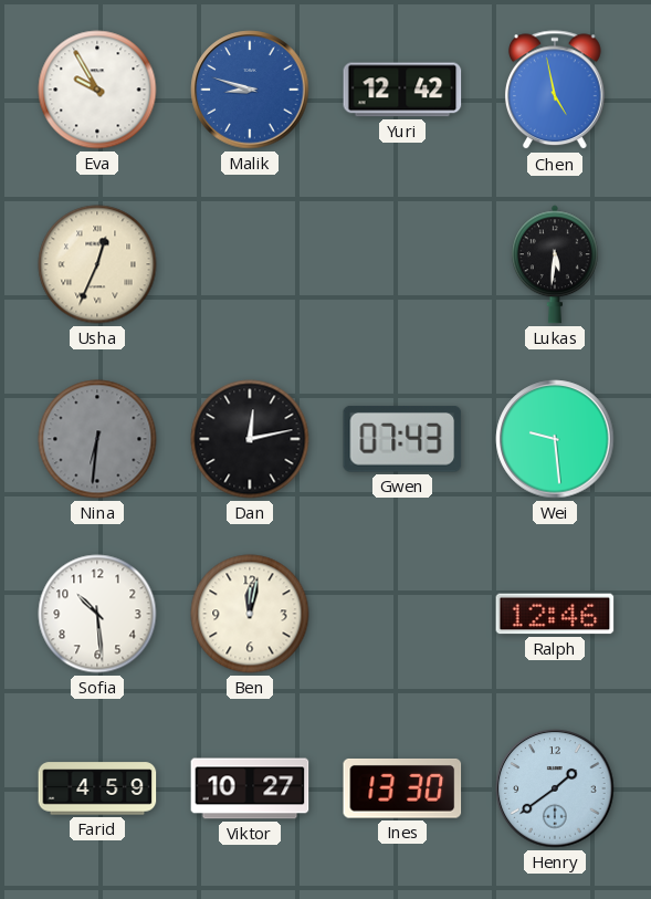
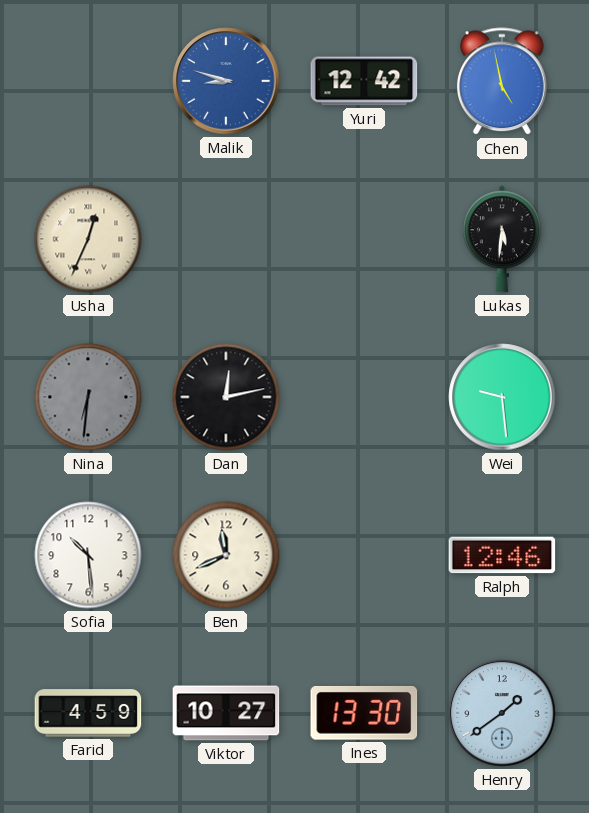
Eva: 9:55 -> none (97, 90)
Gwen: 07:43 -> none (402, 439)
Ben: 12:02 -> 11:41 (226, 555)
